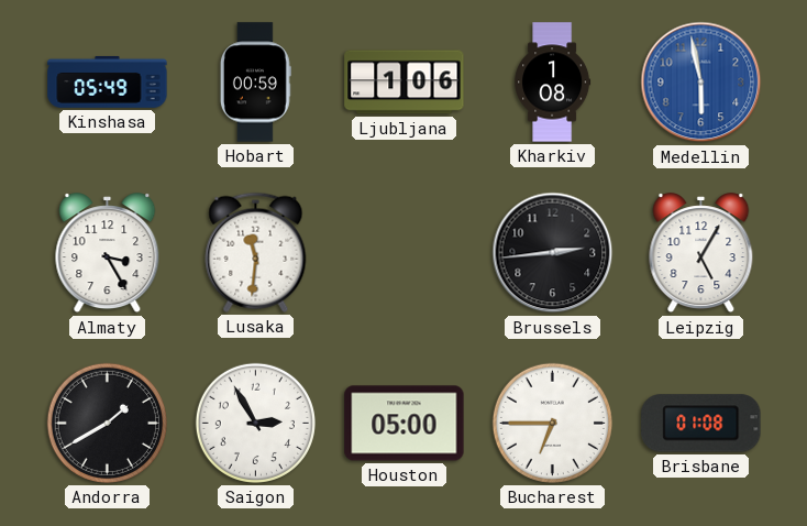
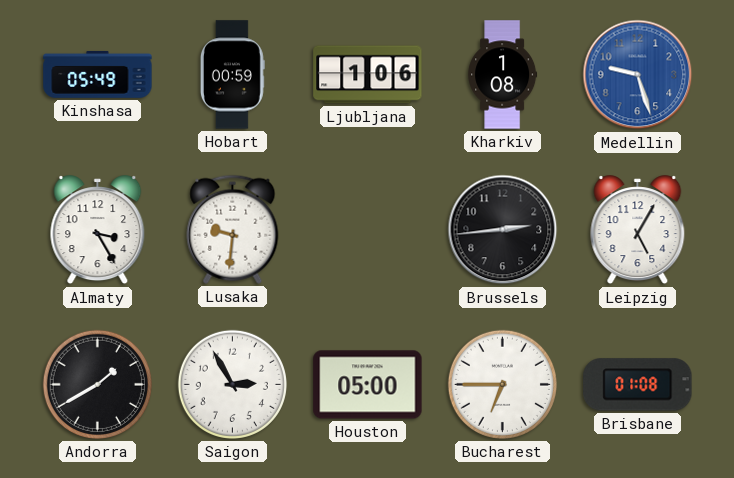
Medellin: 5:58 -> 9:27 (638, 75)
Lusaka: 11:31 -> 9:31 (233, 229)
